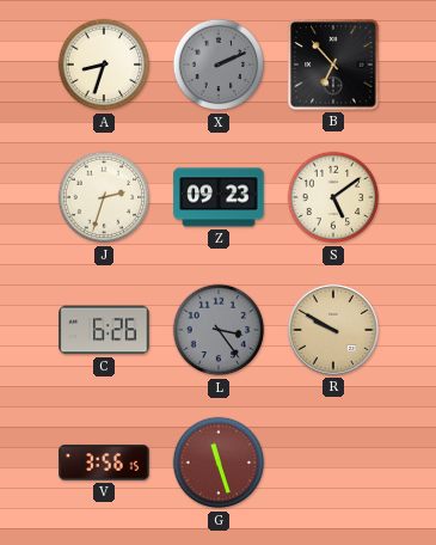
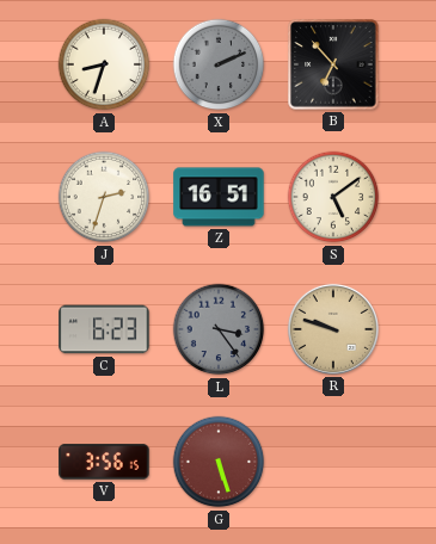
Z: 09:23 -> 16:51 (219, 197)
C: 6:26 -> 6:23 (104, 329)
R: 9:50 -> 9:48 (333, 329)
G: 11:27 -> 5:27 (219, 462)
